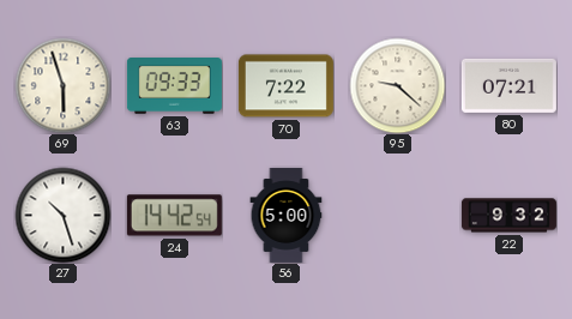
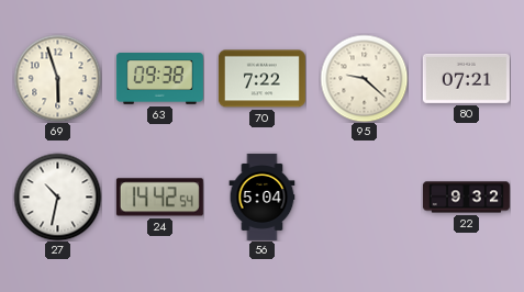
63: 09:33 -> 09:38 (159, 79)
27: 10:27 -> 10:32 (57, 196)
56: 5:00 -> 5:04 (263, 196)
